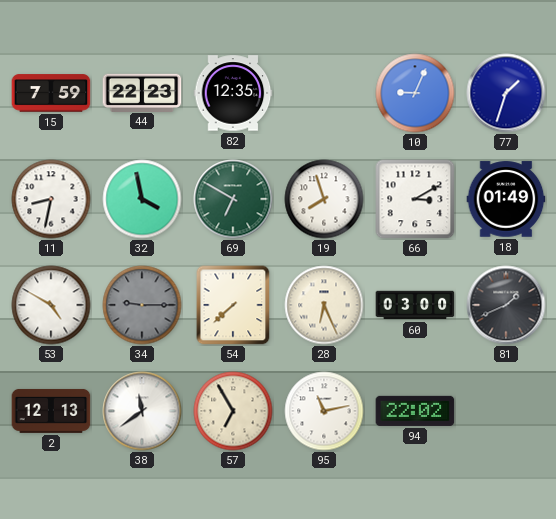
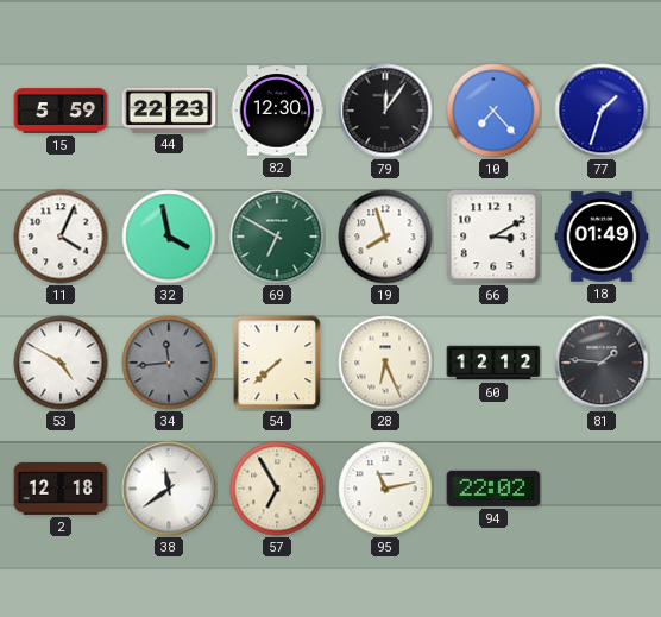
15: 7:59 -> 5:59 (61, 111)
82: 12:35 -> 12:30 (277, 111)
79: none -> 12:06 (385, 111)
10: 9:04 -> 7:23 (493, 111)
11: 8:32 -> 4:04 (61, 237)
34: 9:15 -> 11:44 (169, 363)
60: 03:00 -> 12:12 (493, 363)
81: 1:41 -> 1:46 (602, 363)
2: 12:13 -> 12:18 (61, 489)
